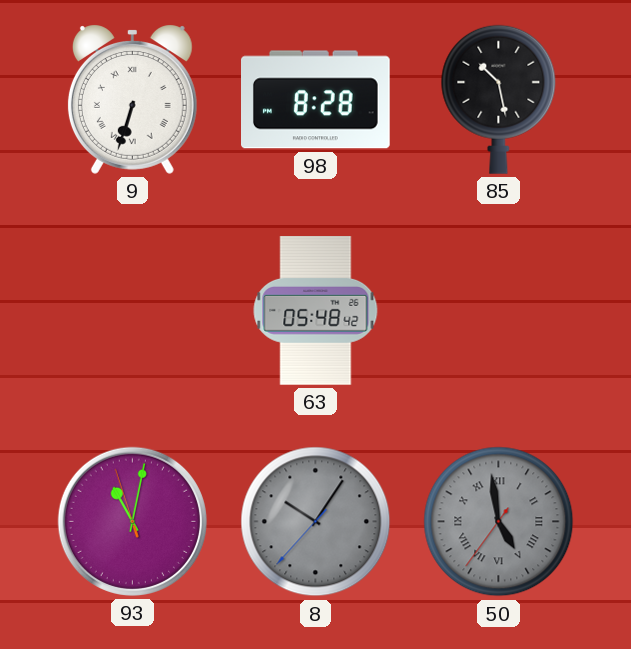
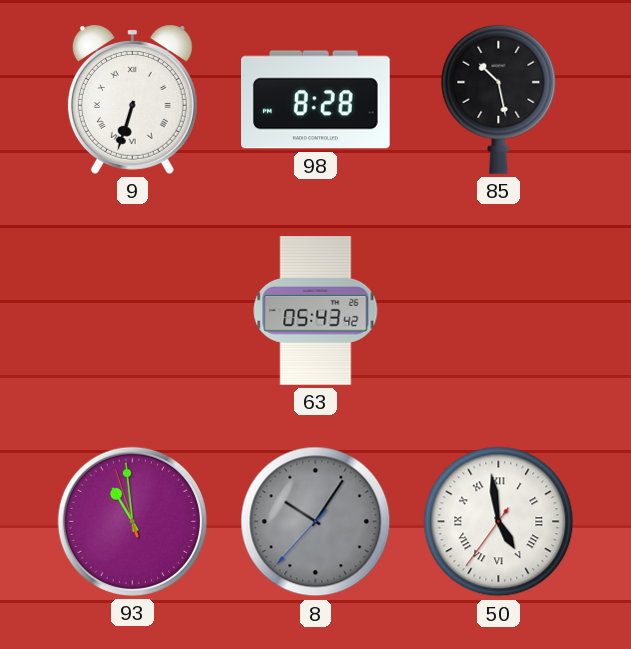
63: 05:48 -> 05:43 (316, 311)
93: 11:01 -> 10:58 (132, 521)
50 dial: grey -> white (499, 522)
